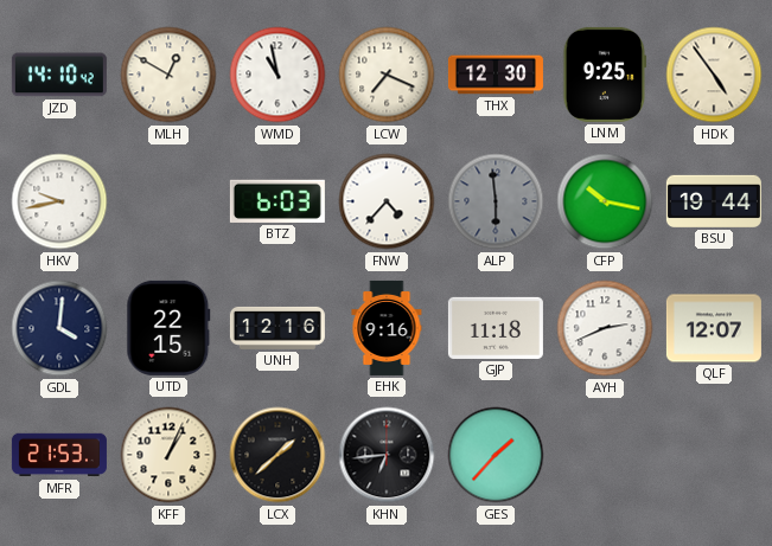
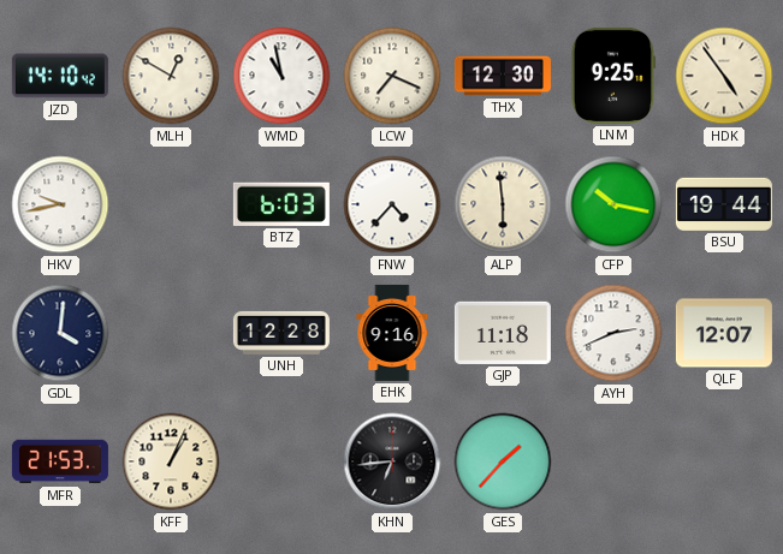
ALP dial: grey -> cream (503, 204)
UTD: 22:15 -> none (168, 328)
UNH: 12:16 -> 12:28 (281, 333)
LCX: 1:38 -> none (277, 455)
